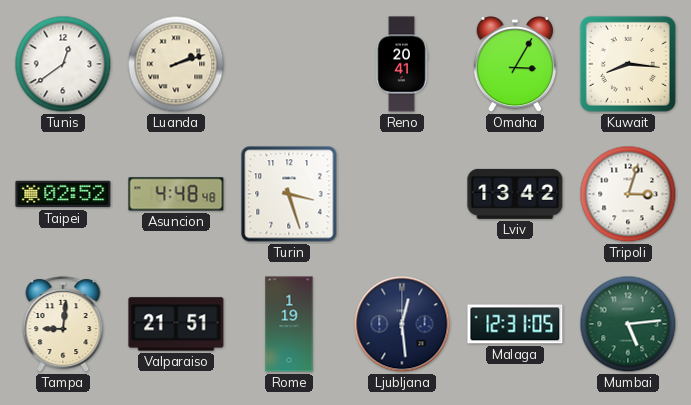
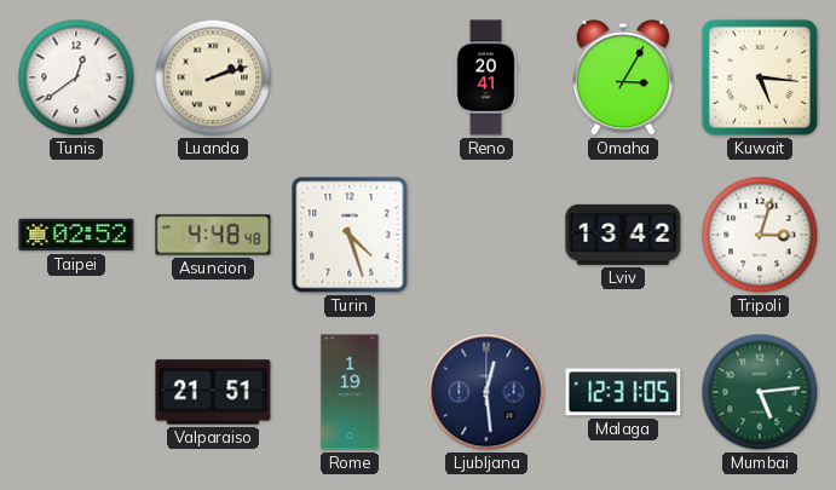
Kuwait: 8:16 -> 5:16 (760, 77)
Turin: 3:27 -> 4:27 (350, 235)
Tampa: 9:01 -> none (63, 324)
